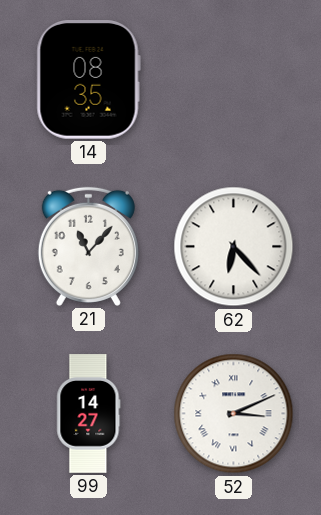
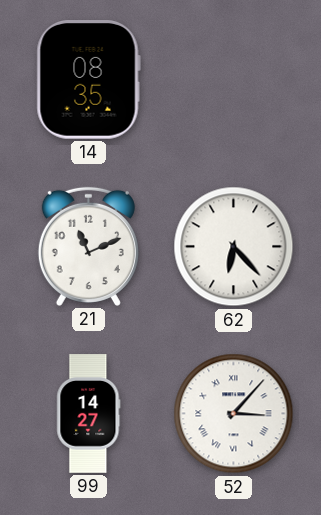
21: 11:07 -> 11:11 (88, 246)
52: 3:11 -> 3:07 (234, 414)
